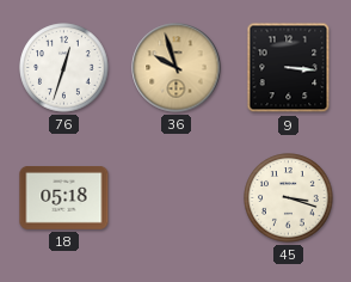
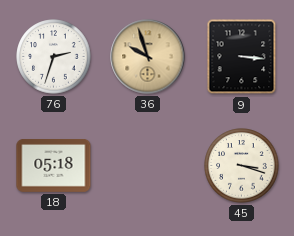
76: 12:33 -> 2:33 (54, 57)
